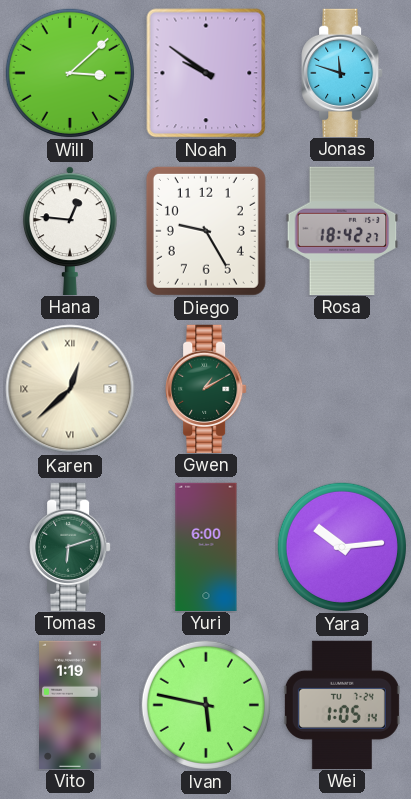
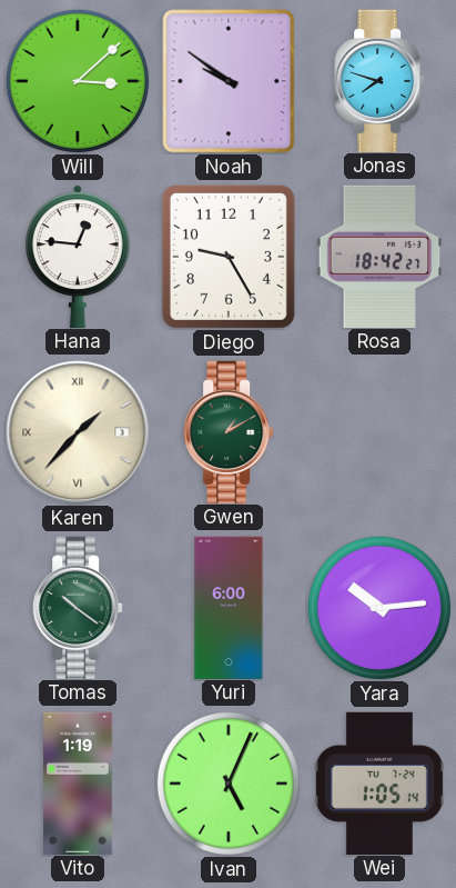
Jonas: 11:48 -> 7:48 (379, 80)
Karen: 12:38 -> 1:37 (78, 432)
Tomas: 6:12 -> 10:21 (78, 607)
Ivan: 5:47 -> 5:04 (229, 784)
